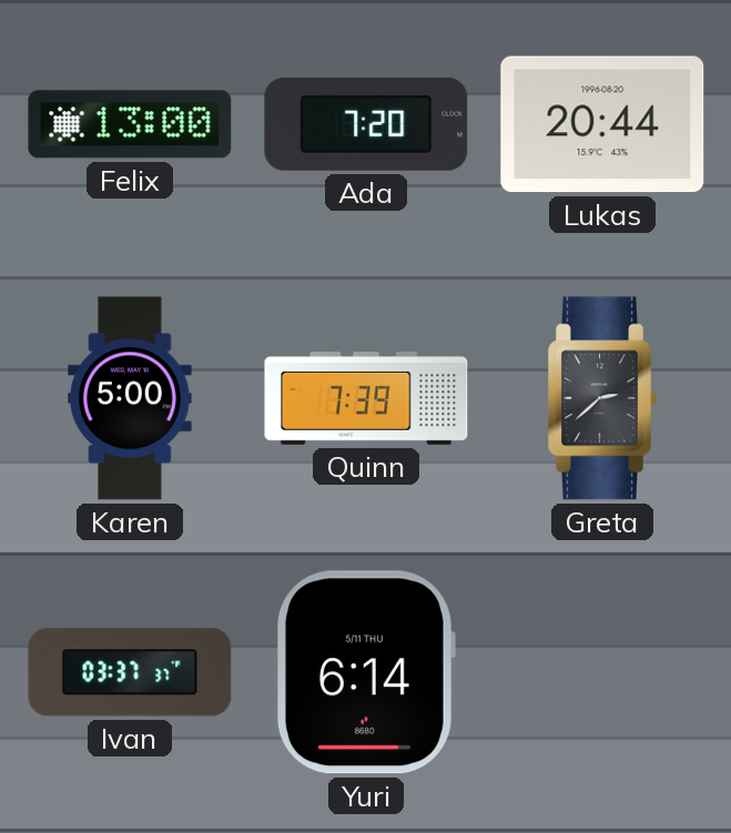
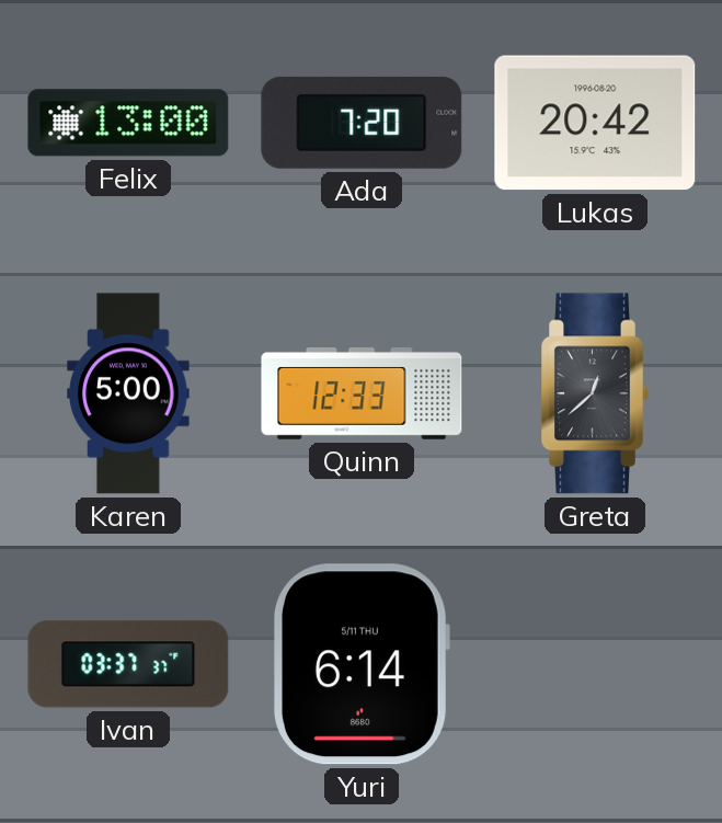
Lukas: 20:44 -> 20:42 (595, 123)
Quinn: 7:39 -> 12:33 (362, 395)
Greta: 2:38 -> 12:38 (595, 393)
